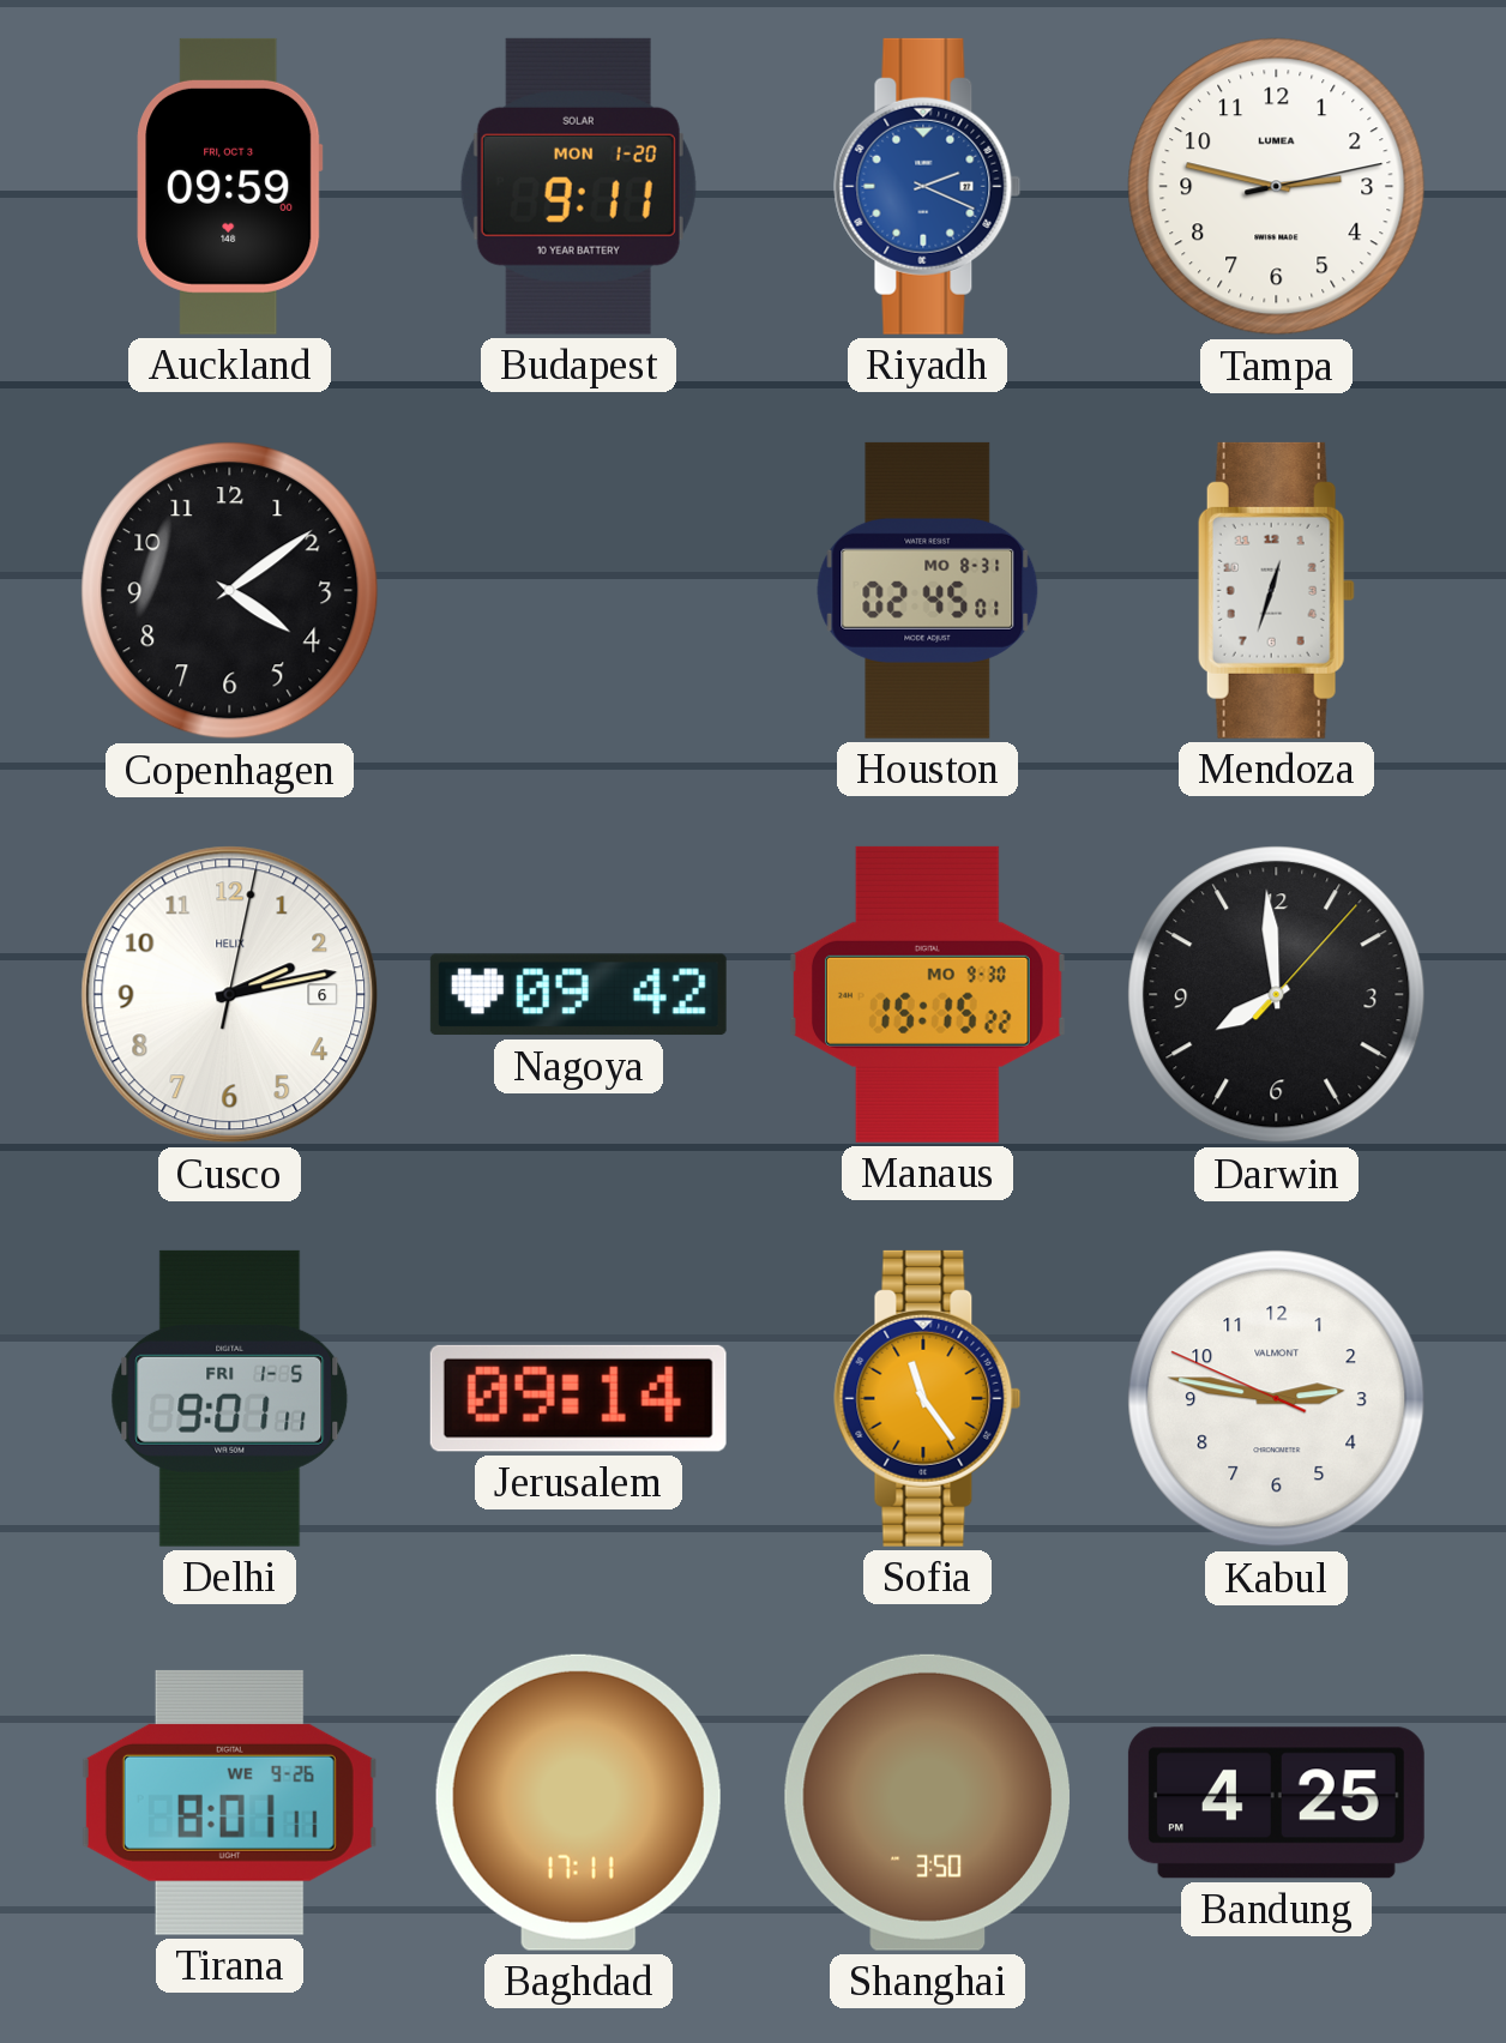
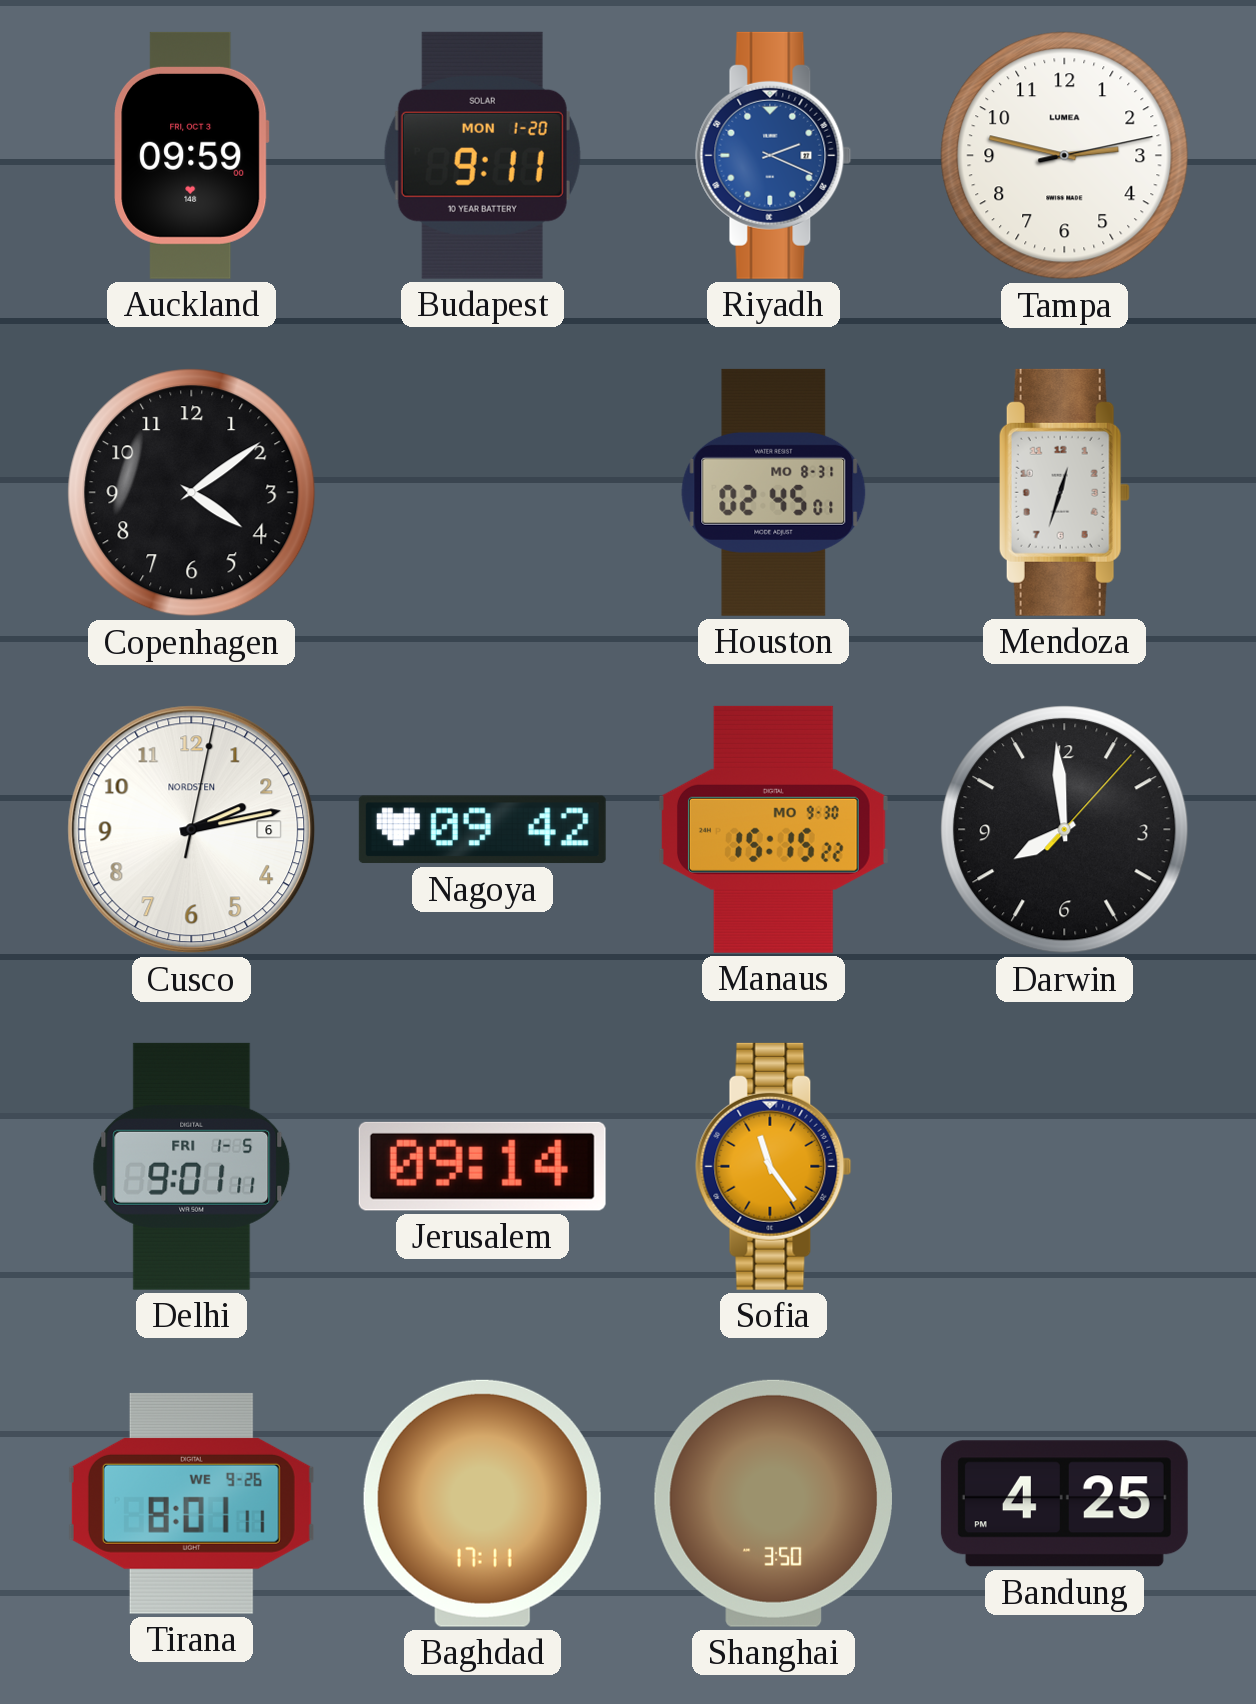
Cusco brand: HELIX -> NORDSTEN (192, 830)
Kabul: 2:46 -> none (1277, 1399)
